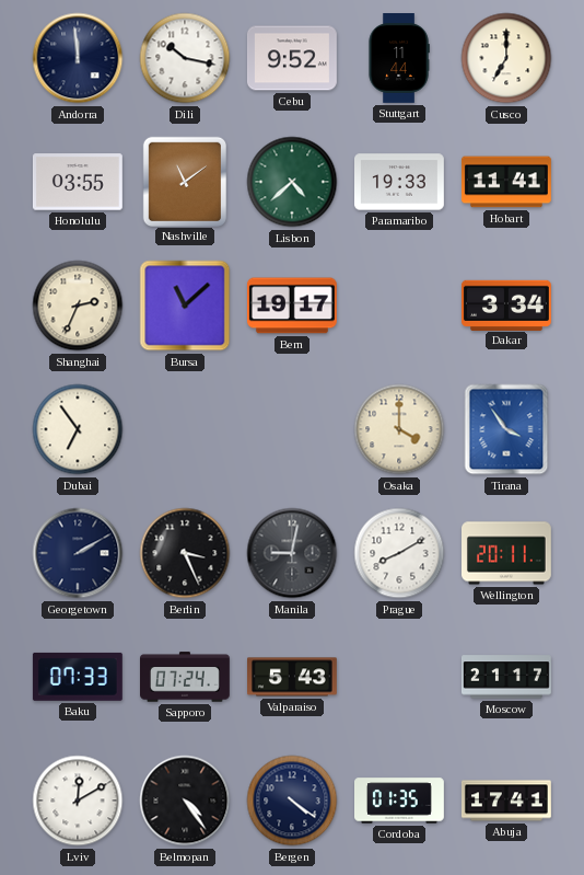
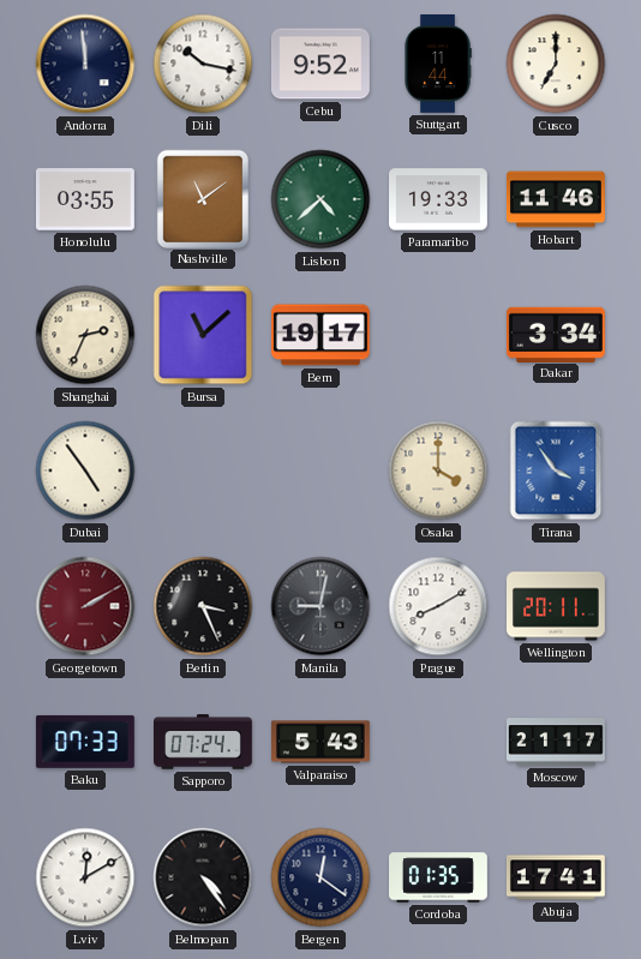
Hobart: 11:41 -> 11:46 (556, 199)
Dubai: 6:54 -> 4:54 (85, 470)
Georgetown dial: navy -> burgundy (85, 606)
Bergen: 4:21 -> 12:21 (320, 877)
